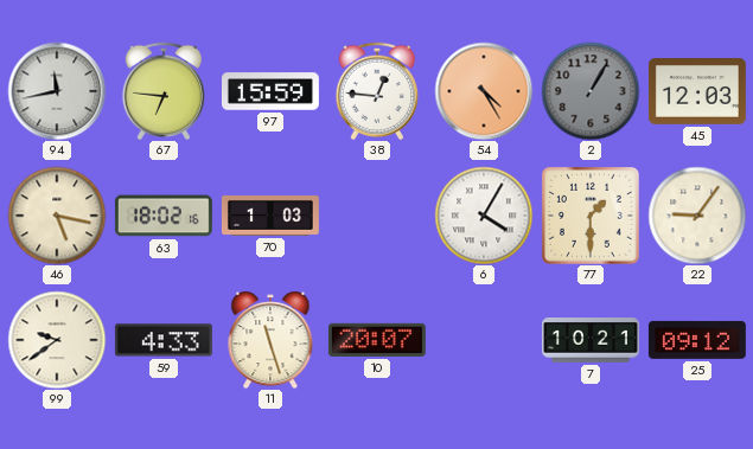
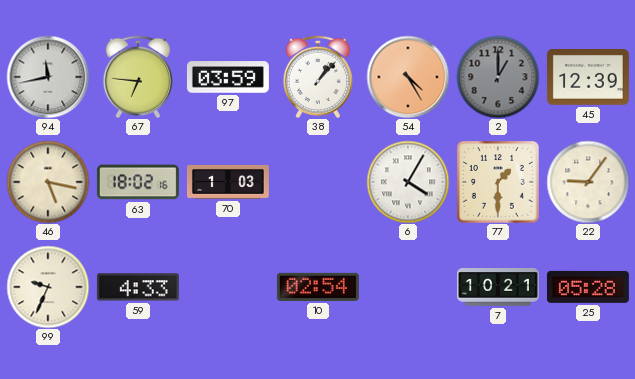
97: 15:59 -> 03:59 (228, 77)
38: 12:46 -> 1:07 (317, 76)
2: 1:05 -> 1:00 (498, 77)
45: 12:03 -> 12:39 (588, 78)
99: 9:39 -> 9:34 (48, 287)
11: 11:27 -> none (270, 340)
10: 20:07 -> 02:54 (318, 287)
25: 09:12 -> 05:28 (588, 287)
